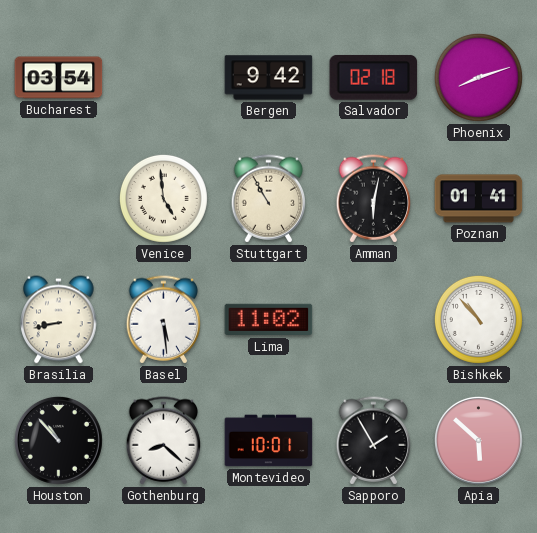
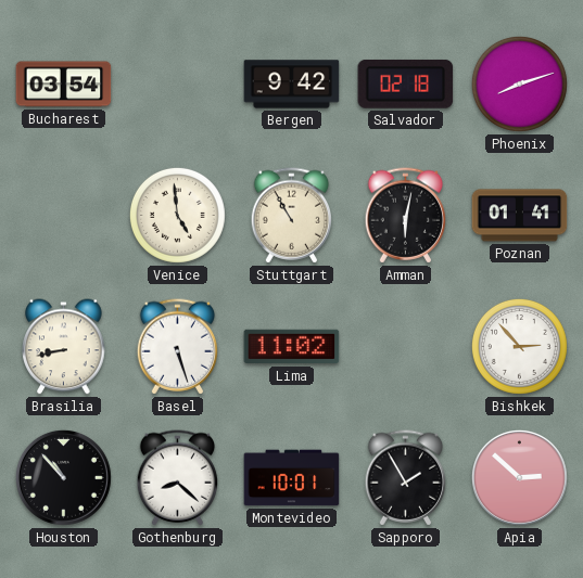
Basel: 5:29 -> 5:27 (178, 347)
Bishkek: 10:53 -> 2:53 (519, 346)
Apia: 5:52 -> 2:52 (519, 477)
